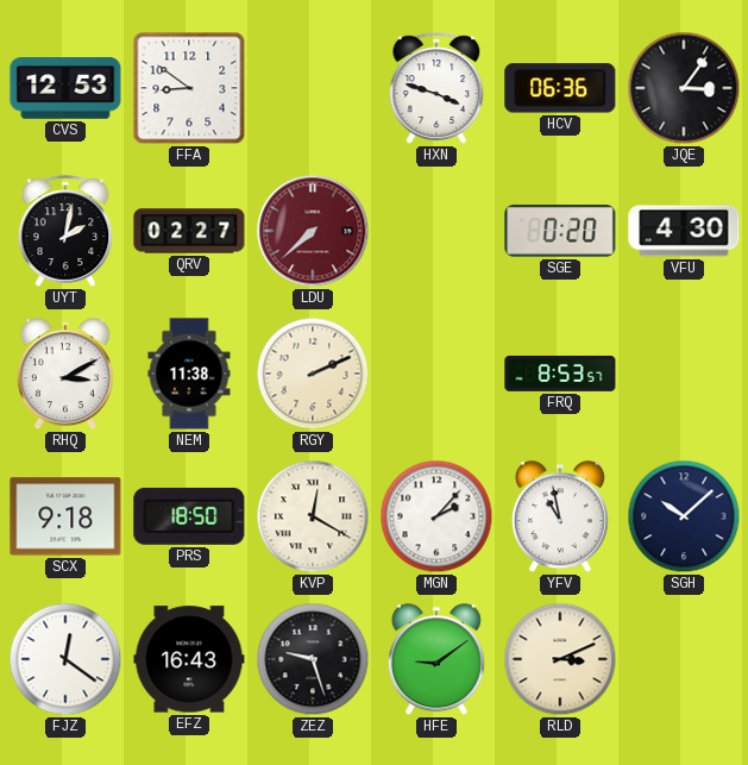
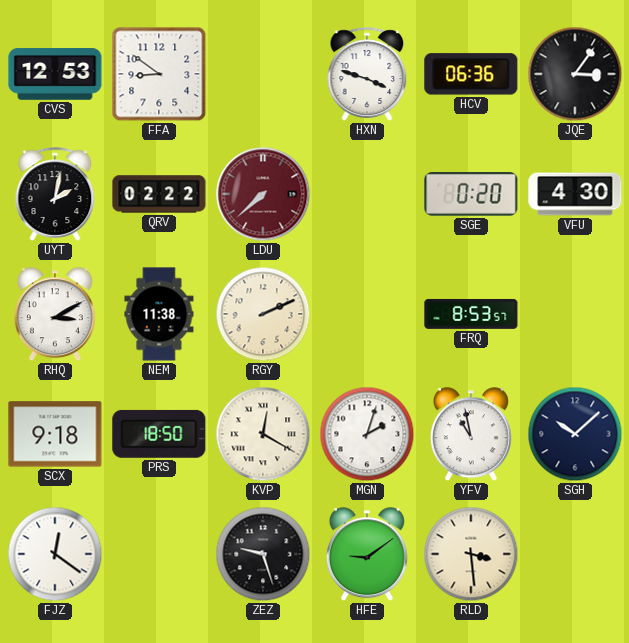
QRV: 02:27 -> 02:22 (159, 194)
MGN: 2:07 -> 2:03 (367, 434)
EFZ: 16:43 -> none (189, 659)
RLD: 3:11 -> 3:29 (471, 554)
